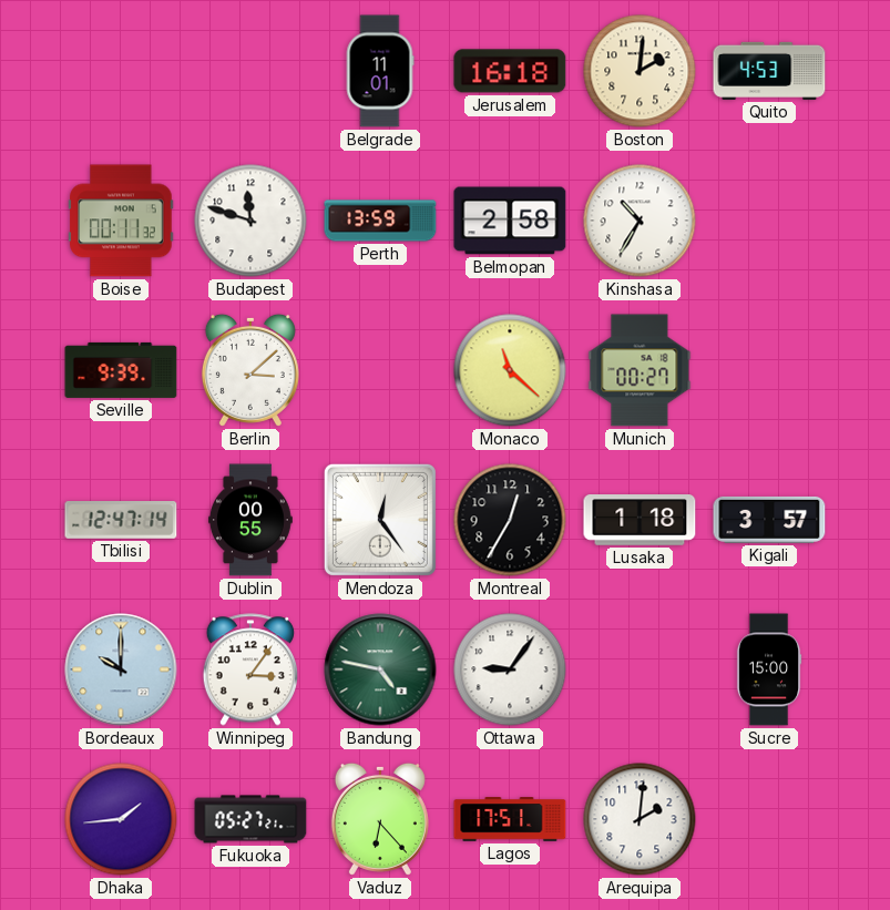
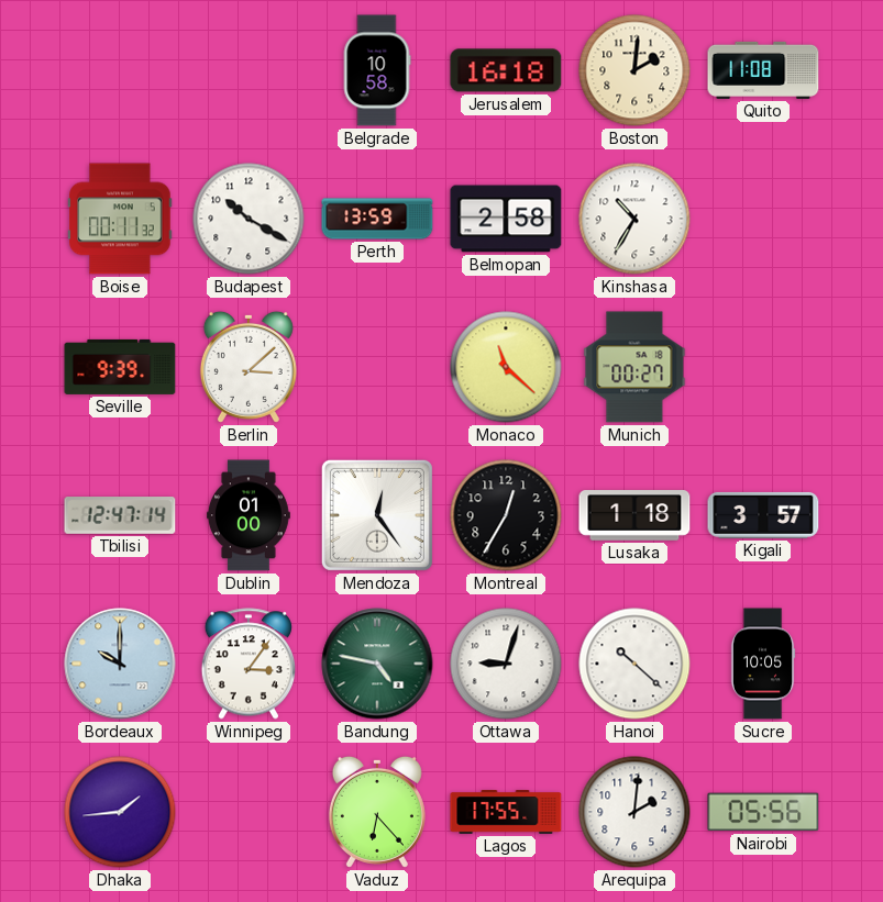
Belgrade: 11:01 -> 10:58 (377, 70)
Quito: 4:53 -> 11:08 (763, 70)
Budapest: 11:48 -> 10:20 (249, 219)
Dublin: 00:55 -> 01:00 (249, 515)
Ottawa: 9:06 -> 9:03 (506, 664)
Hanoi: none -> 10:22 (634, 664)
Sucre: 15:00 -> 10:05 (763, 664)
Fukuoka: 05:27 -> none (250, 819)
Lagos: 17:51 -> 17:55 (506, 812)
Nairobi: none -> 05:56 (763, 812)
